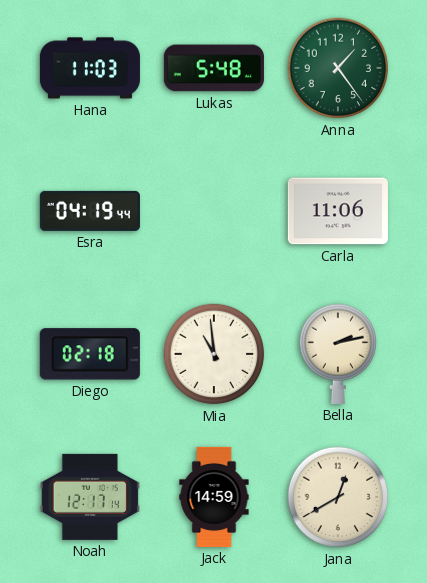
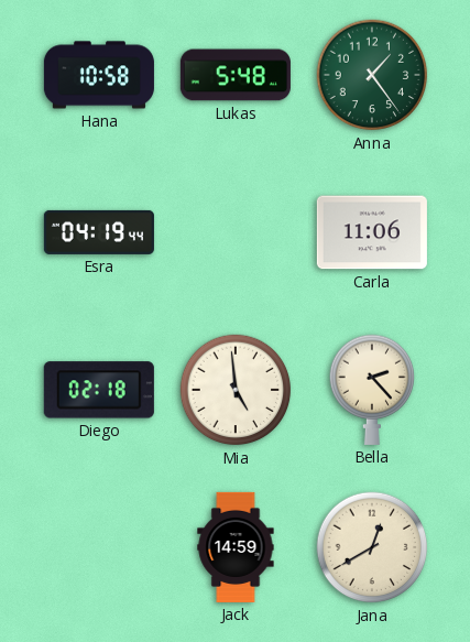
Hana: 11:03 -> 10:58 (99, 75)
Mia: 10:59 -> 4:59 (236, 390)
Bella: 2:13 -> 2:23 (372, 390)
Noah: 12:17 -> none (90, 497)
